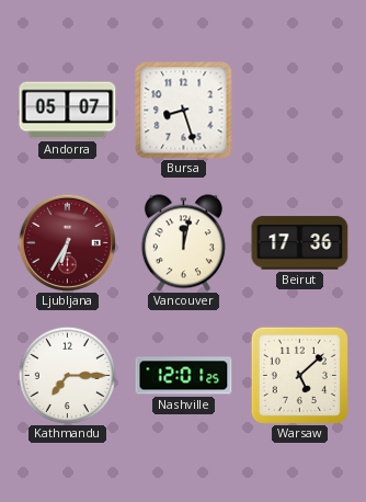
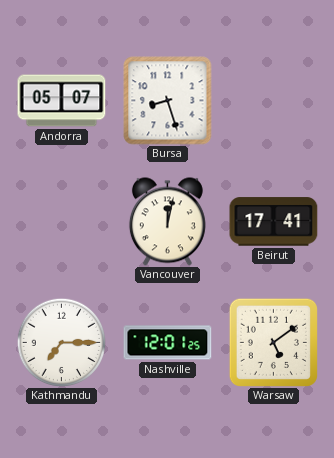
Ljubljana: 6:35 -> none (67, 242)
Beirut: 17:36 -> 17:41 (274, 222)
Warsaw: 5:08 -> 5:09 (273, 342)
